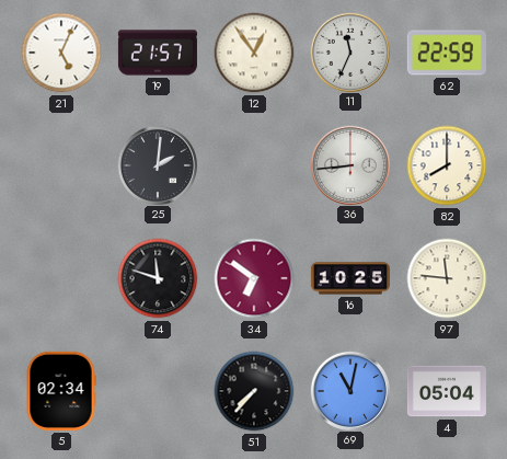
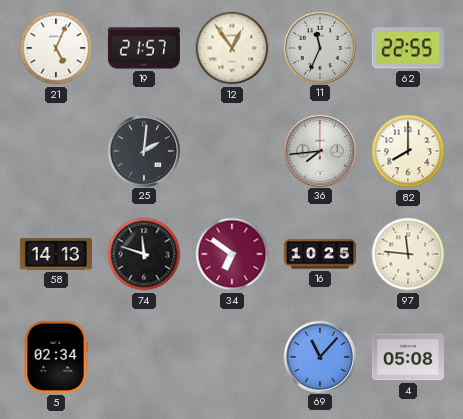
62: 22:59 -> 22:55 (408, 48)
36: 8:44 -> 7:44 (319, 150)
58: none -> 14:13 (56, 254)
51: 7:37 -> none (254, 391)
69: 11:02 -> 11:07 (319, 356)
4: 05:04 -> 05:08 (408, 357)
